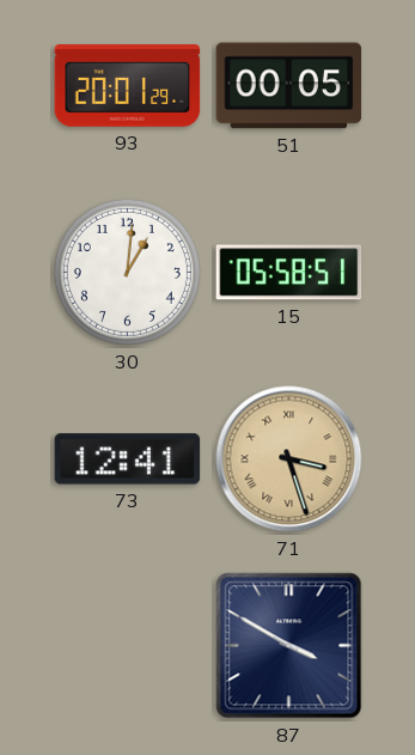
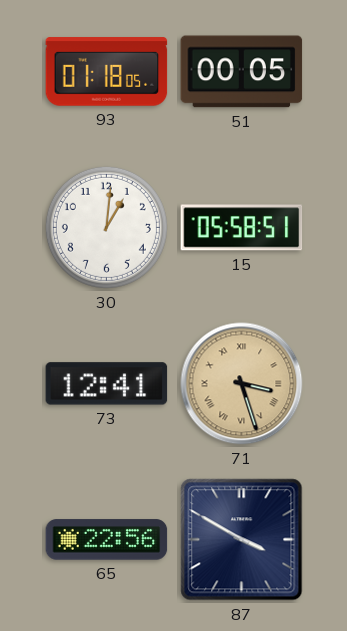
93: 20:01 -> 01:18 (107, 72)
65: none -> 22:56 (107, 540)
